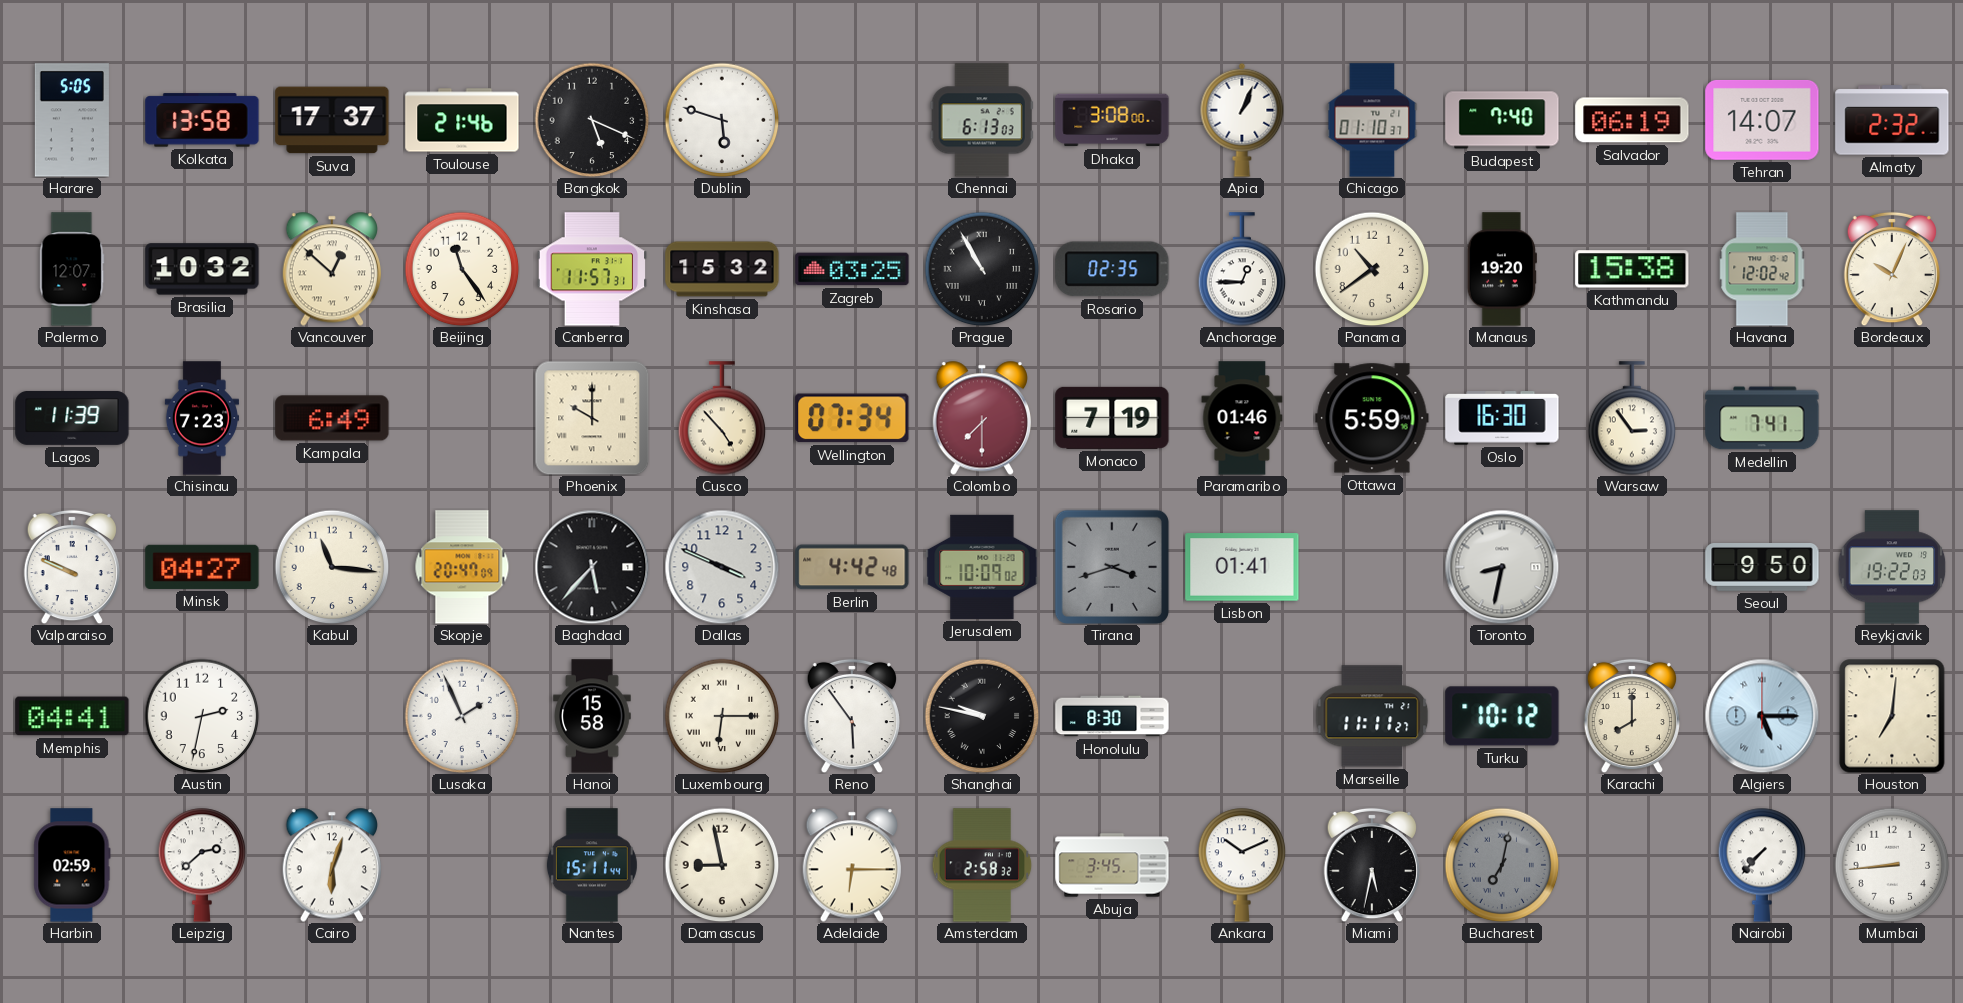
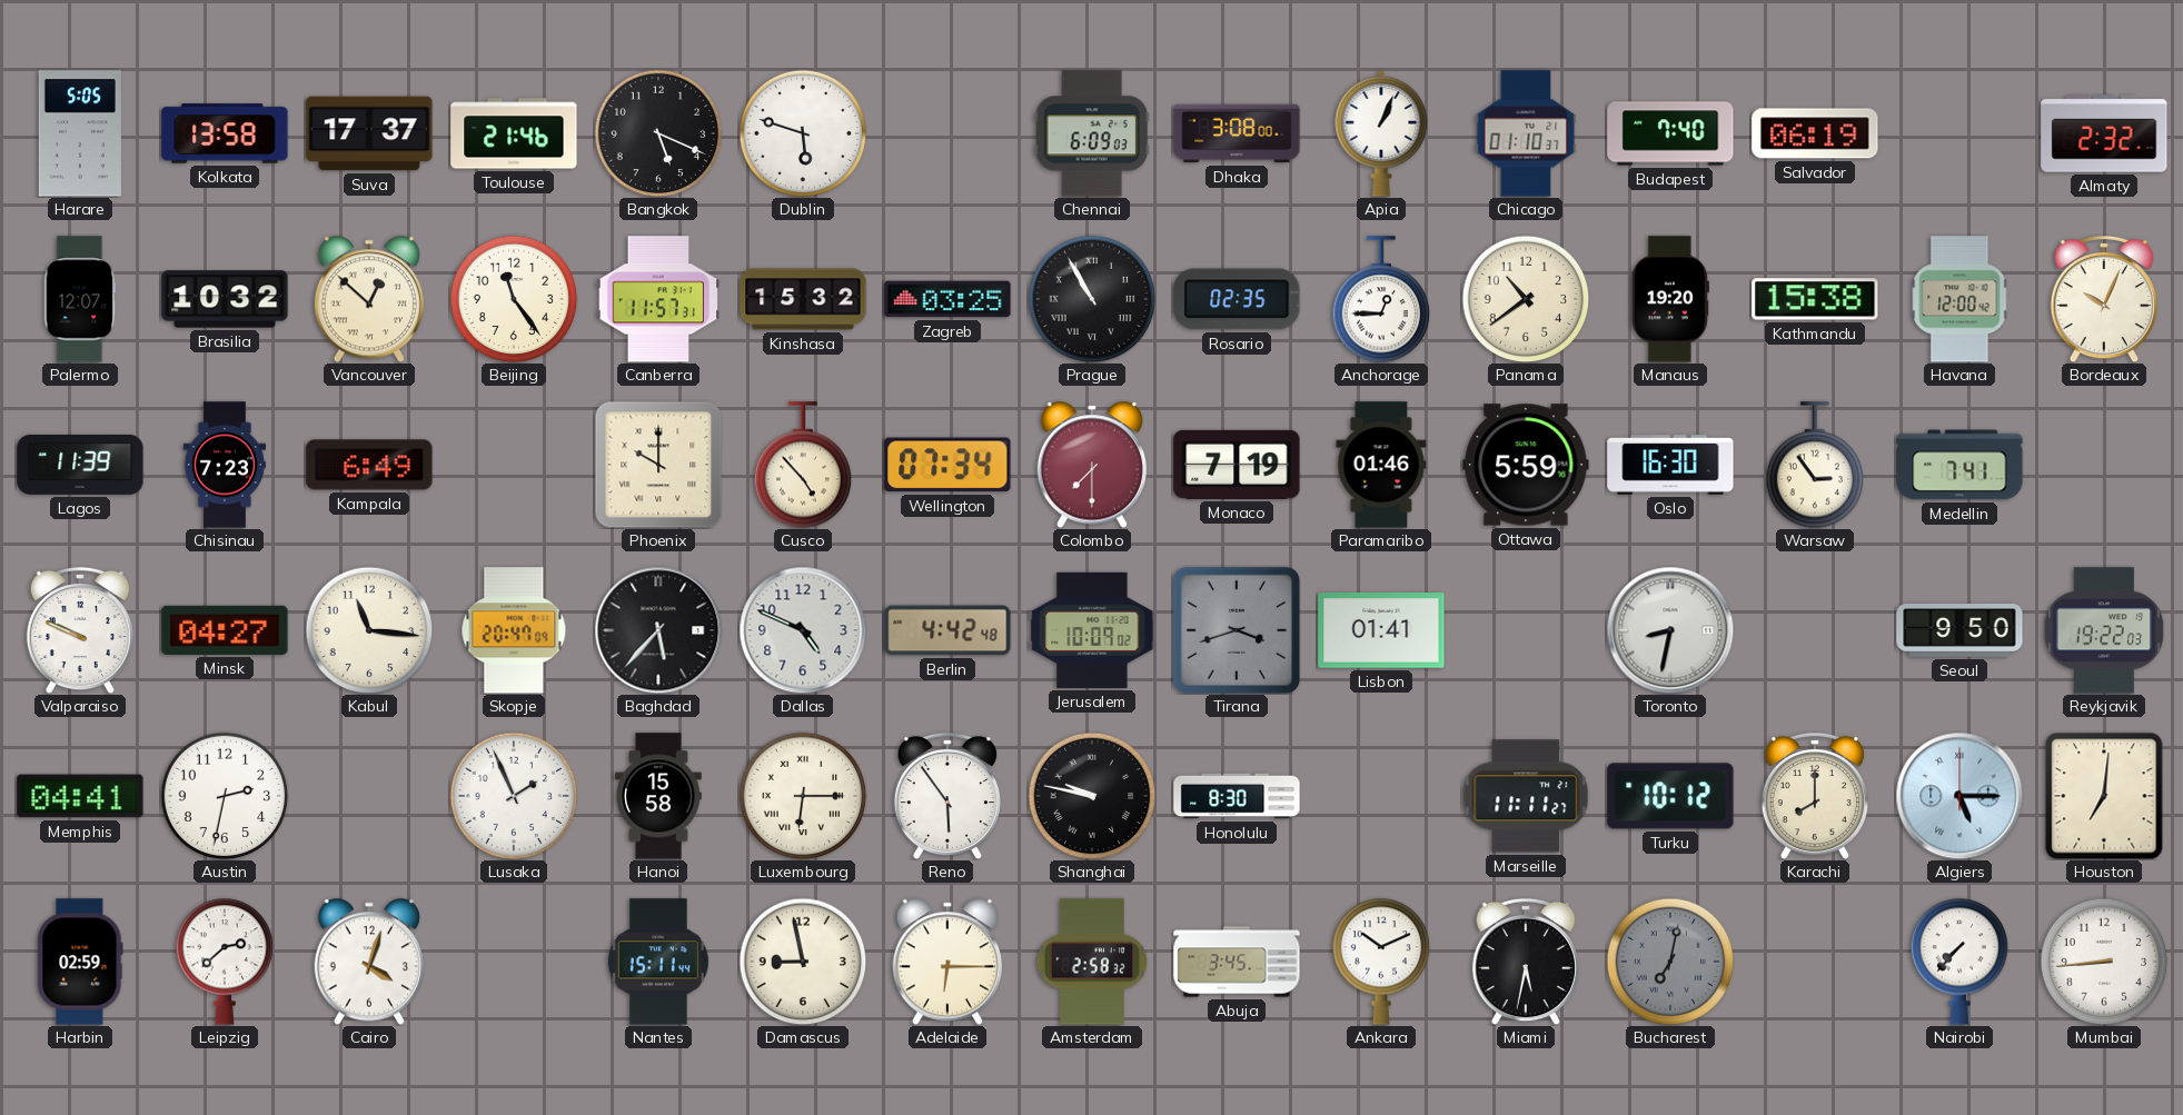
Chennai: 6:13 -> 6:09 (1092, 133)
Tehran: 14:07 -> none (1762, 120)
Havana: 12:02 -> 12:00 (1959, 299)
Dallas: 3:49 -> 4:49 (803, 630)
Cairo: 6:03 -> 4:03 (368, 962)
